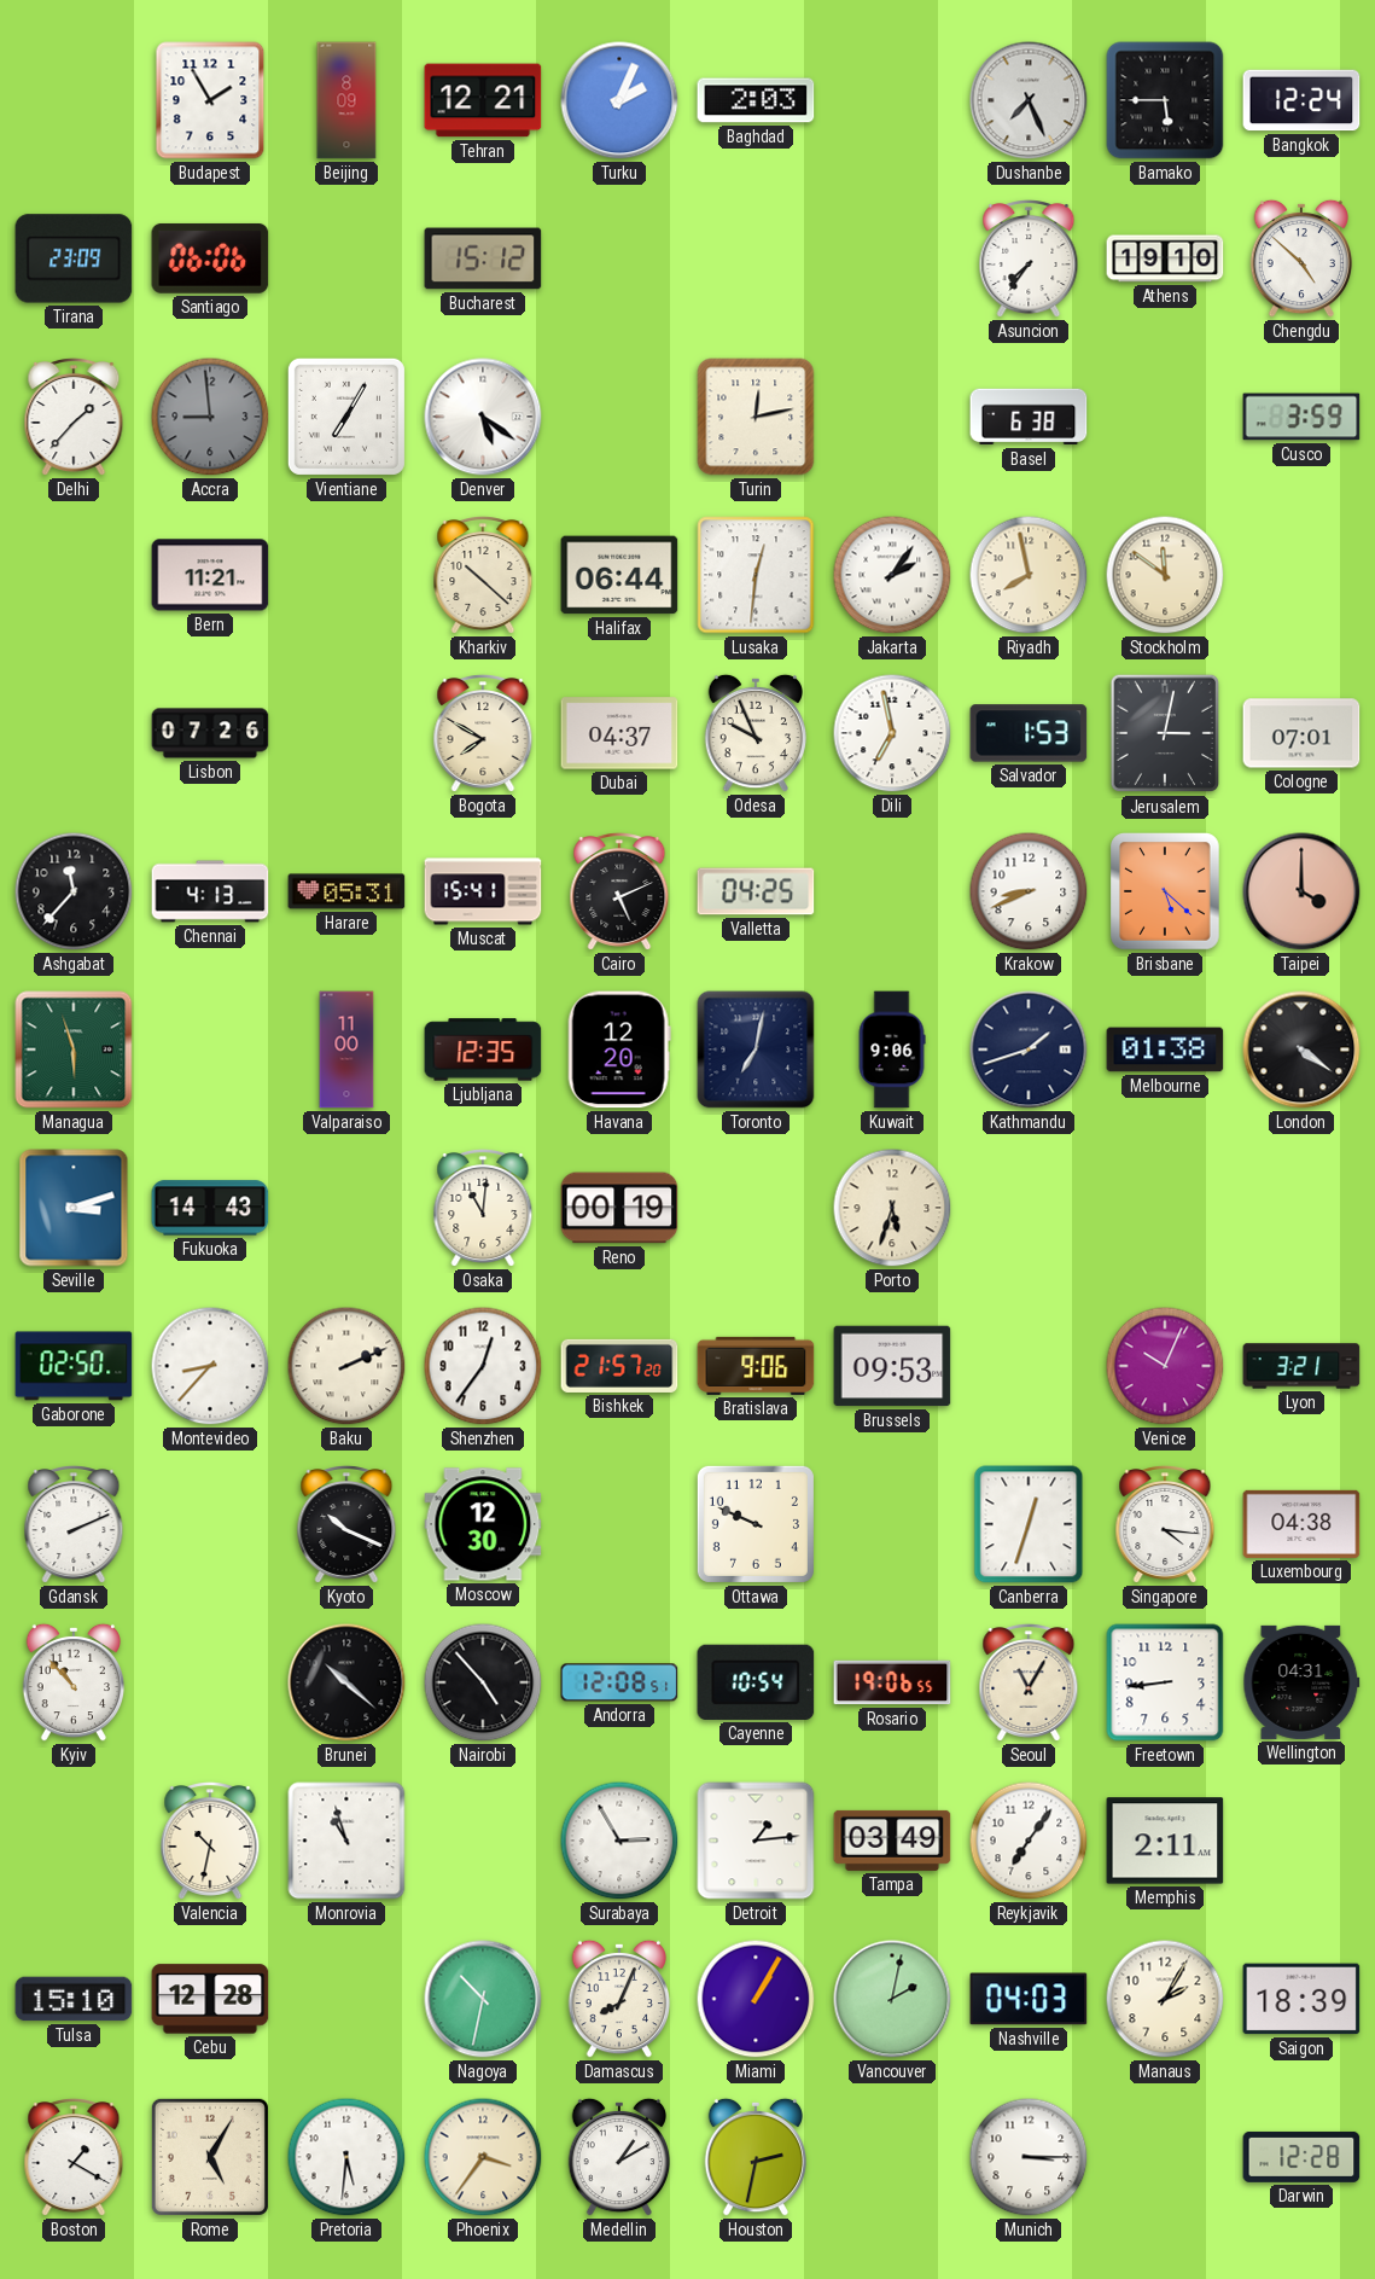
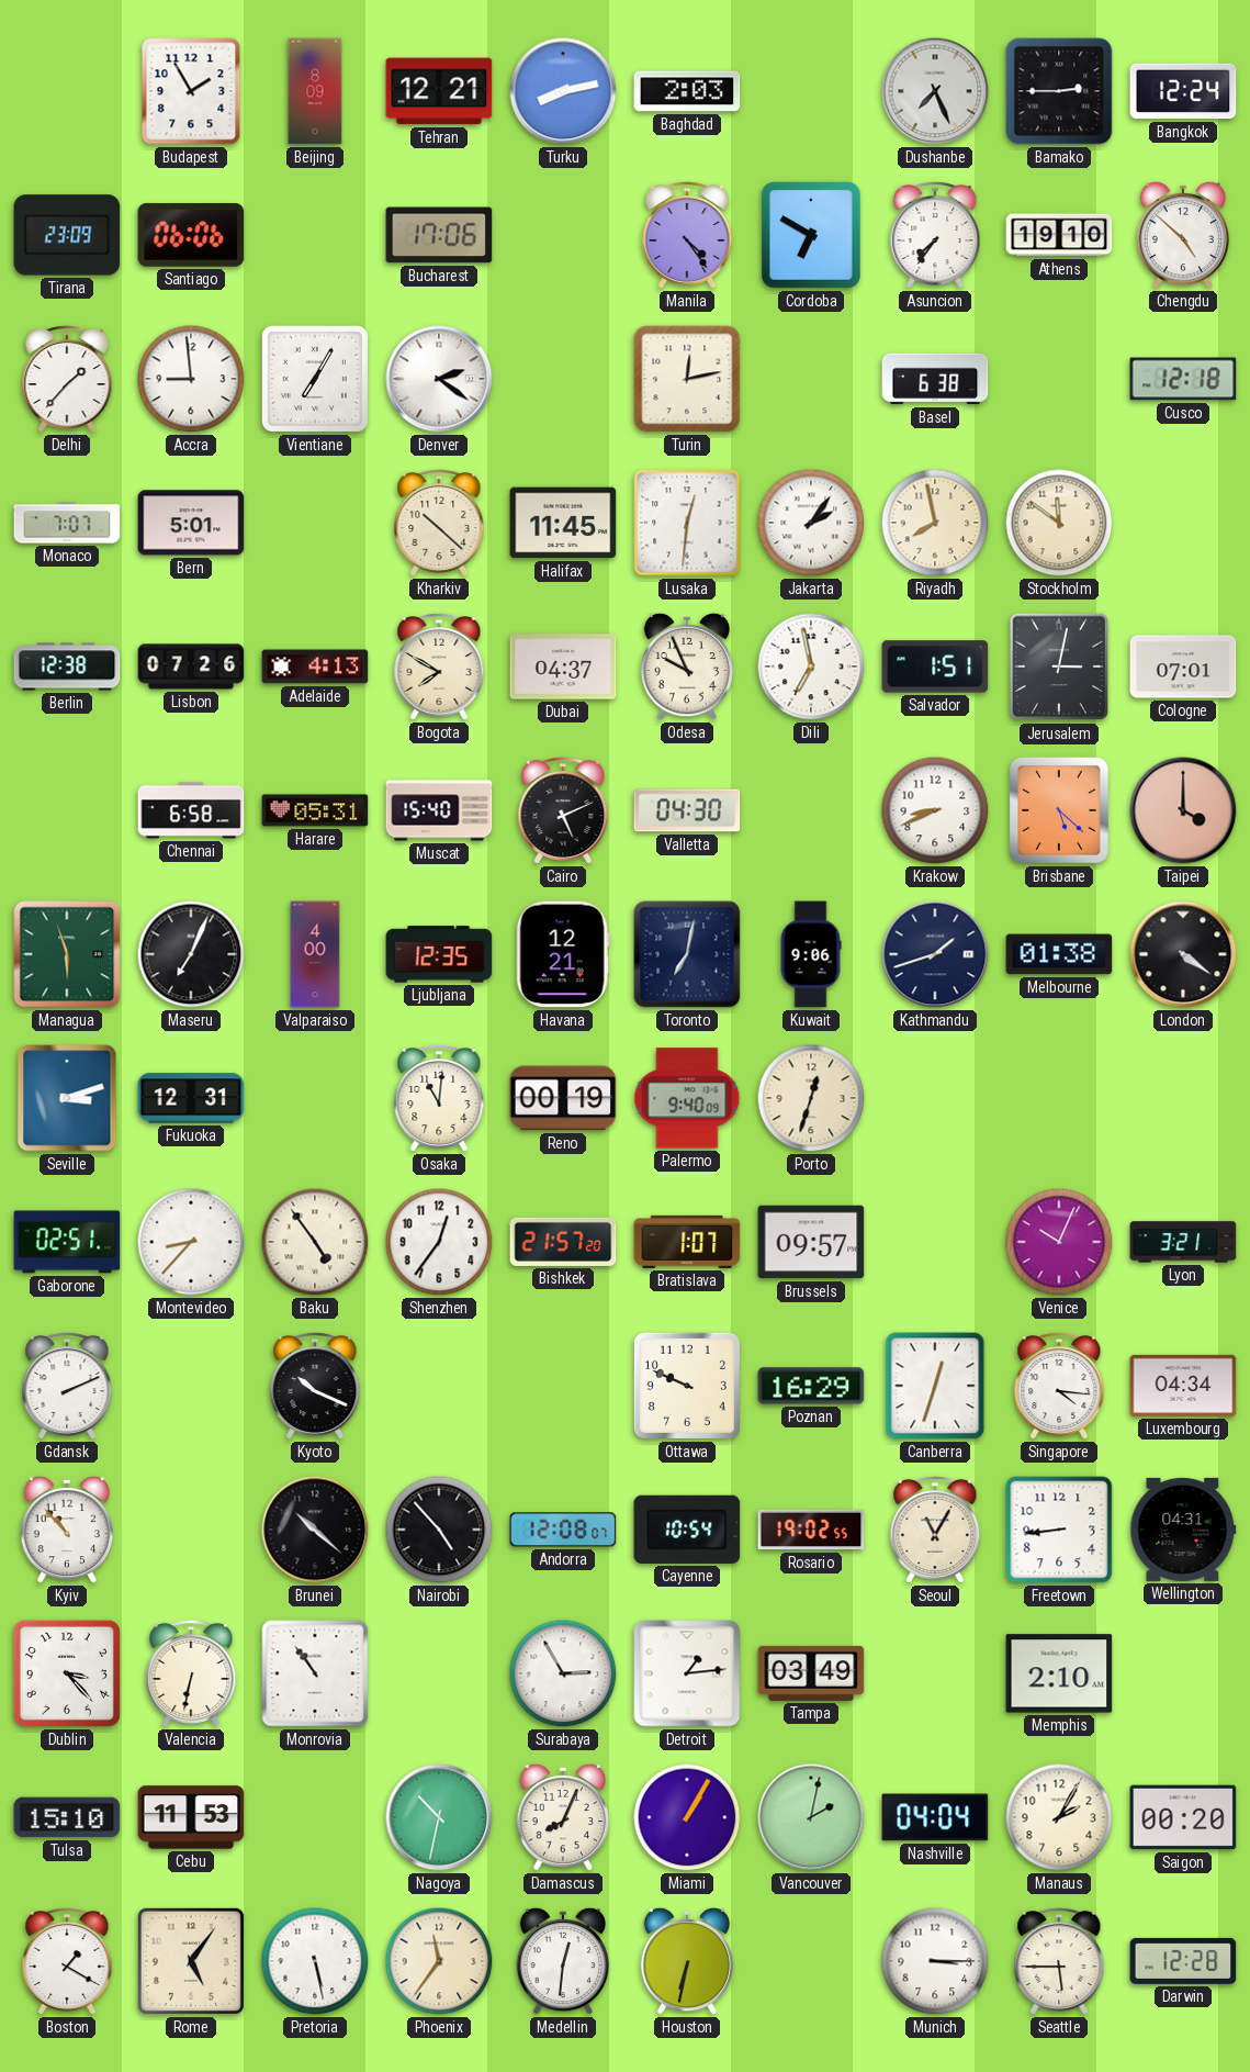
Turku: 2:04 -> 8:13 (563, 91)
Bamako: 5:45 -> 2:45 (1059, 91)
Bucharest: 15:12 -> 17:06 (439, 235)
Manila: none -> 4:24 (687, 236)
Cordoba: none -> 6:50 (812, 236)
Accra dial: grey -> white (191, 379)
Denver: 5:21 -> 2:21 (439, 379)
Cusco: 3:59 -> 12:18 (1183, 379)
Monaco: none -> 7:07 (67, 523)
Bern: 11:21 -> 5:01 (191, 523)
Halifax: 06:44 -> 11:45 (563, 523)
Berlin: none -> 12:38 (67, 667)
Adelaide: none -> 4:13 (315, 667)
Salvador: 1:53 -> 1:51 (935, 667)
Ashgabat: 11:37 -> none (74, 891)
Chennai: 4:13 -> 6:58 (191, 810)
Muscat: 15:41 -> 15:40 (439, 810)
Valletta: 04:25 -> 04:30 (687, 810)
Maseru: none -> 7:04 (191, 954)
Valparaiso: 11:00 -> 4:00 (315, 954)
Havana: 12:20 -> 12:21 (563, 954)
Fukuoka: 14:43 -> 12:31 (191, 1098)
Palermo: none -> 9:40 (687, 1098)
Porto: 5:33 -> 12:33 (811, 1098)
Gaborone: 02:50 -> 02:51 (67, 1242)
Baku: 2:11 -> 4:54 (315, 1242)
Bratislava: 9:06 -> 1:07 (687, 1242)
Brussels: 09:53 -> 09:57 (811, 1242)
Moscow: 12:30 -> none (483, 1524)
Poznan: none -> 16:29 (811, 1386)
Luxembourg: 04:38 -> 04:34 (1183, 1386)
Andorra: 12:08:51 -> 12:08:07 (563, 1530)
Rosario: 19:06 -> 19:02 (811, 1530)
Dublin: none -> 3:23 (67, 1673)
Valencia: 10:32 -> 6:32 (191, 1675)
Monrovia: 10:57 -> 10:54 (315, 1673)
Reykjavik: 7:06 -> none (1029, 1841)
Memphis: 2:11 -> 2:10 (1059, 1673)
Cebu: 12:28 -> 11:53 (191, 1817)
Nashville: 04:03 -> 04:04 (935, 1817)
Saigon: 18:39 -> 00:20 (1183, 1817)
Rome: 5:05 -> 5:06 (191, 1961)
Pretoria: 5:31 -> 5:28 (315, 1961)
Phoenix: 3:36 -> 11:36 (439, 1961)
Medellin: 1:10 -> 12:31 (563, 1961)
Houston: 2:32 -> 6:32 (687, 1961)
Seattle: none -> 5:45 (1059, 1962)
